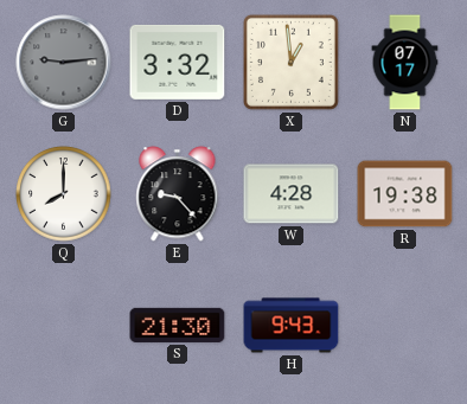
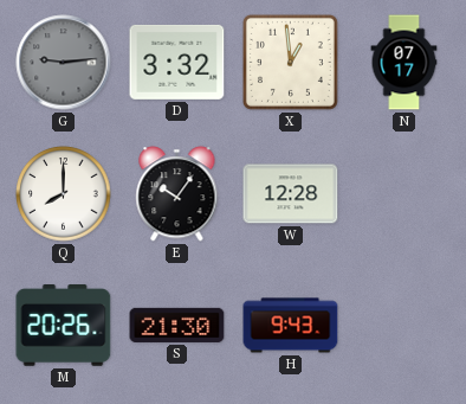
E: 9:23 -> 10:06 (177, 194)
W: 4:28 -> 12:28 (291, 194)
R: 19:38 -> none (405, 194)
M: none -> 20:26 (64, 326)
